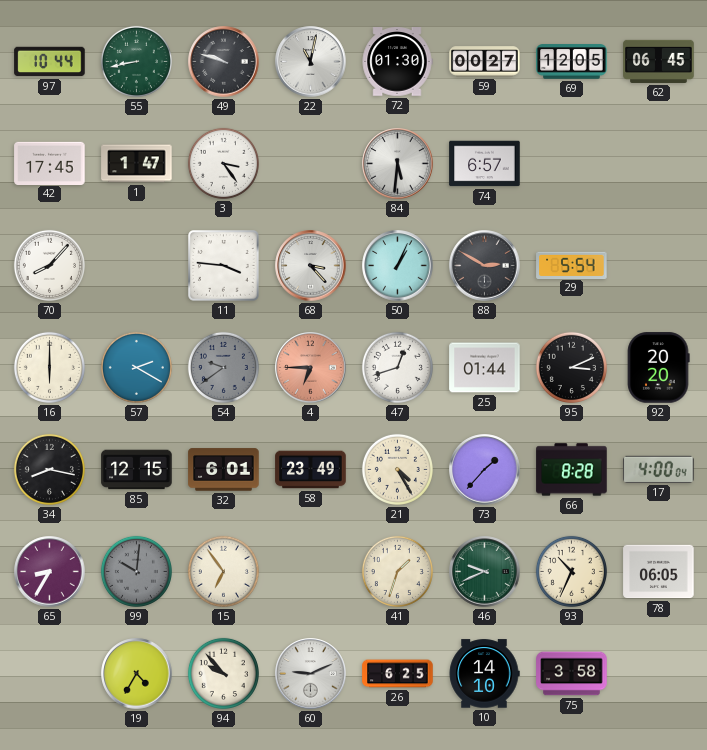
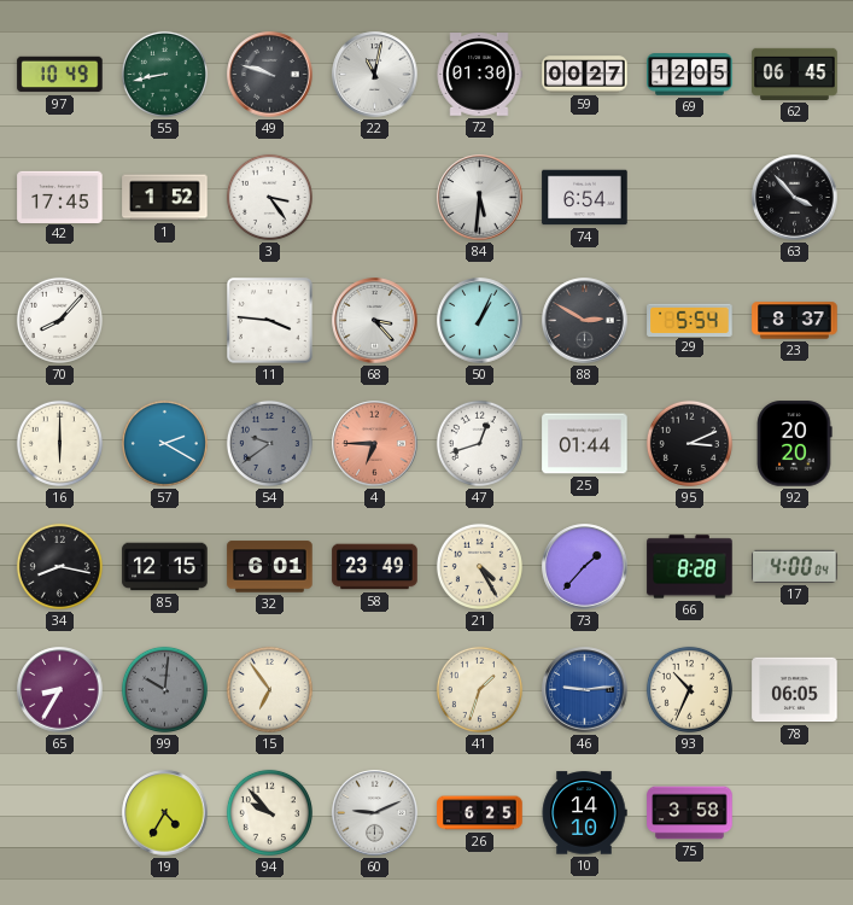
97: 10:44 -> 10:49 (60, 75)
1: 1:47 -> 1:52 (165, 198)
74: 6:57 -> 6:54 (585, 198)
63: none -> 3:53 (795, 198)
23: none -> 8:37 (795, 321)
46: 9:41 -> 9:14 (585, 690)
46 dial: green -> blue (585, 690)
